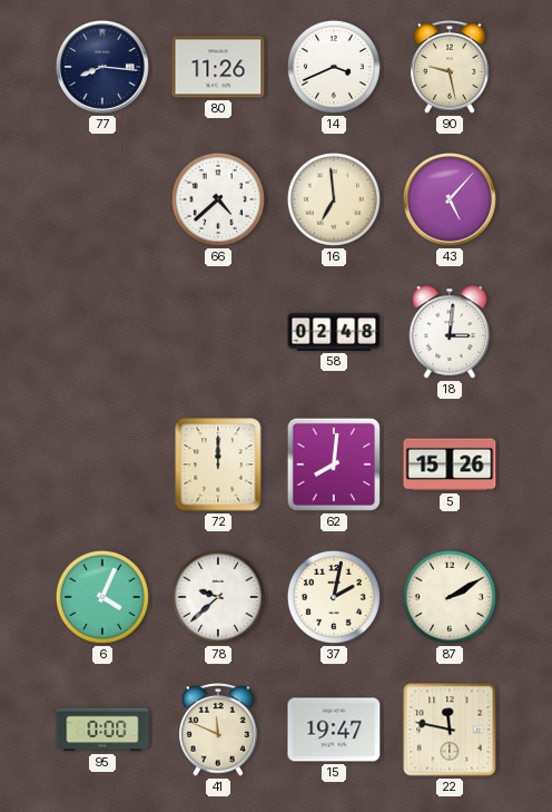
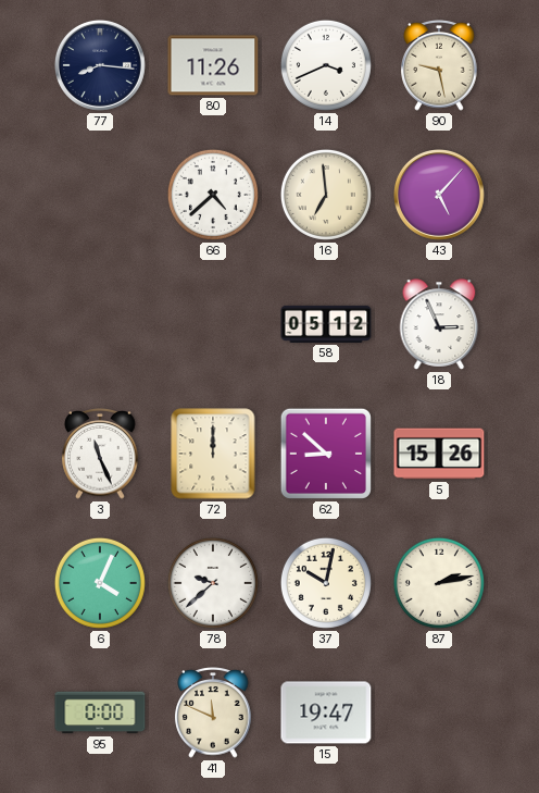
58: 02:48 -> 05:12 (326, 324)
18: 3:01 -> 2:56 (439, 324)
3: none -> 11:26 (100, 455)
62: 8:01 -> 8:52 (326, 454)
37: 2:02 -> 10:02 (326, 583)
87: 2:10 -> 2:13 (439, 583)
22: 11:47 -> none (450, 730)
